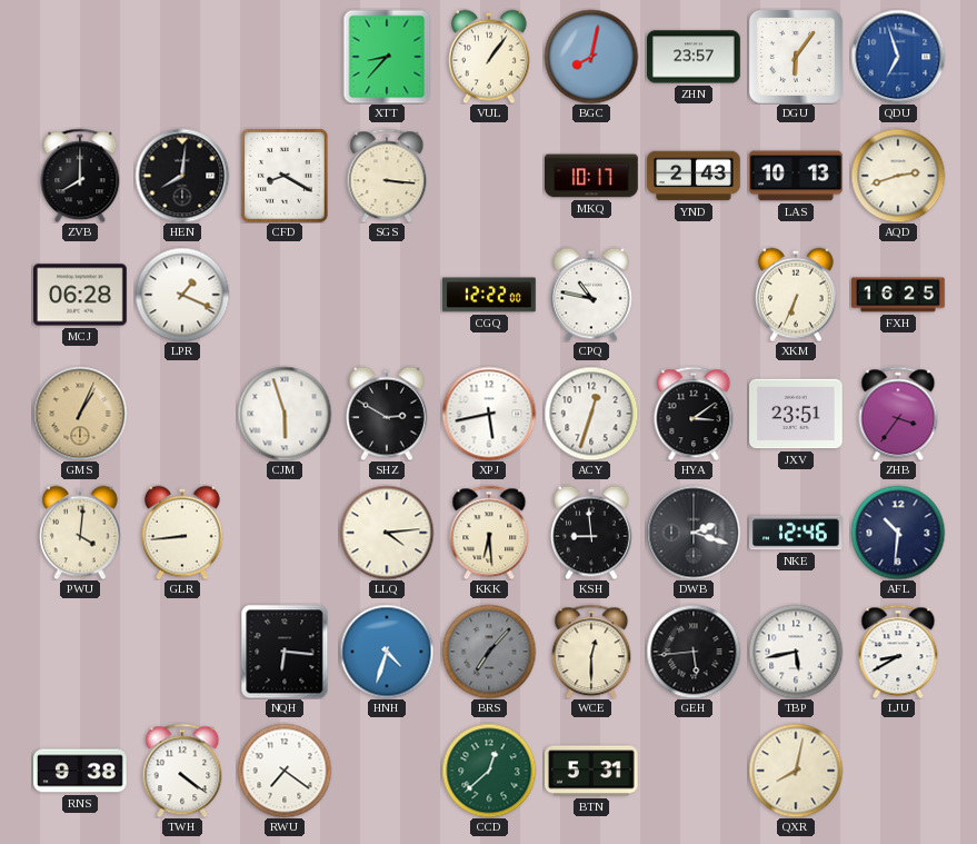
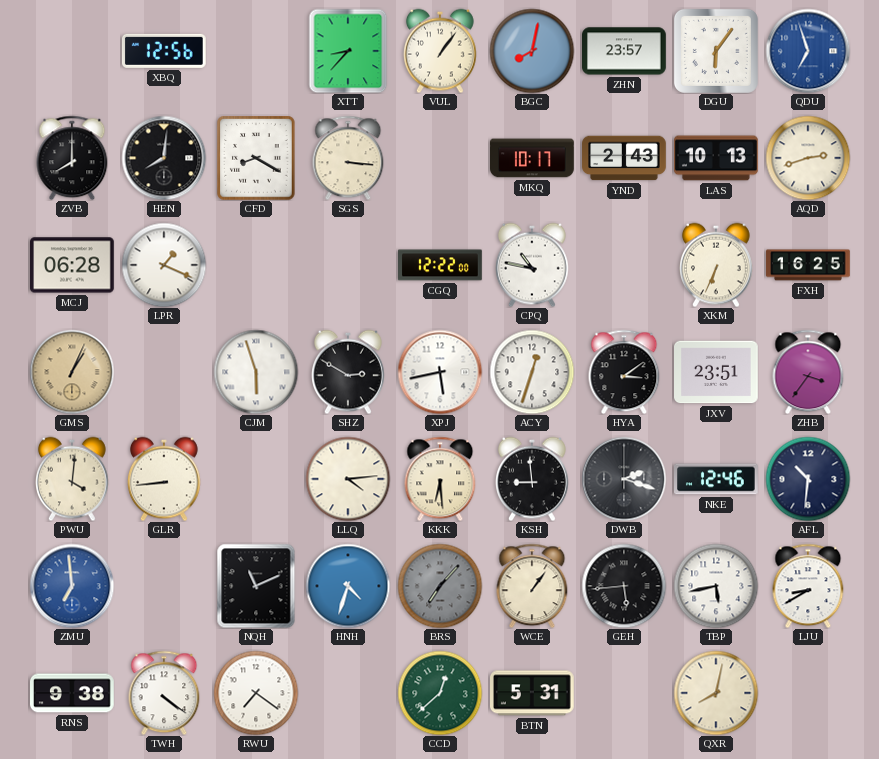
XBQ: none -> 12:56 (164, 51)
ZMU: none -> 6:59 (72, 586)
NQH: 6:16 -> 11:11 (256, 586)
WCE: 12:30 -> 1:06 (532, 586)
